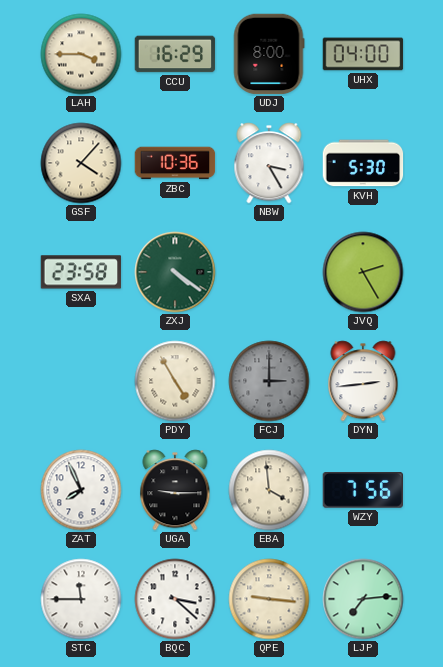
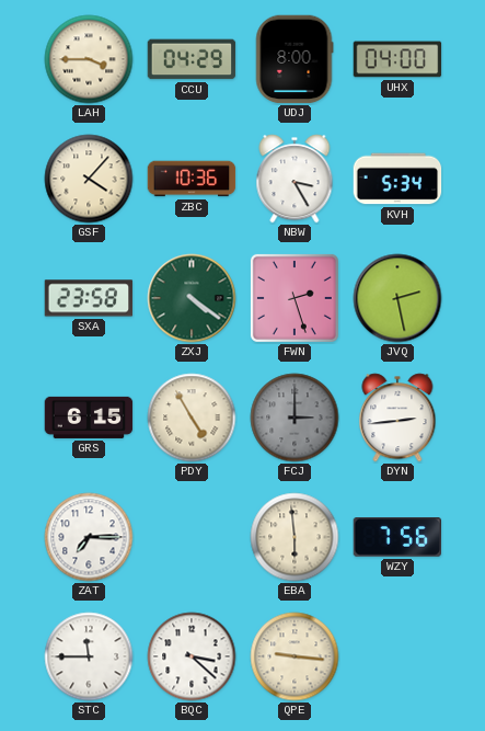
CCU: 16:29 -> 04:29 (192, 59)
KVH: 5:30 -> 5:34 (397, 179)
FWN: none -> 2:27 (295, 298)
JVQ: 2:25 -> 2:28 (397, 298)
GRS: none -> 6:15 (89, 418)
ZAT: 7:56 -> 7:15 (89, 537)
UGA: 9:15 -> none (175, 490)
EBA: 3:59 -> 5:59 (295, 537)
LJP: 7:14 -> none (363, 599)
